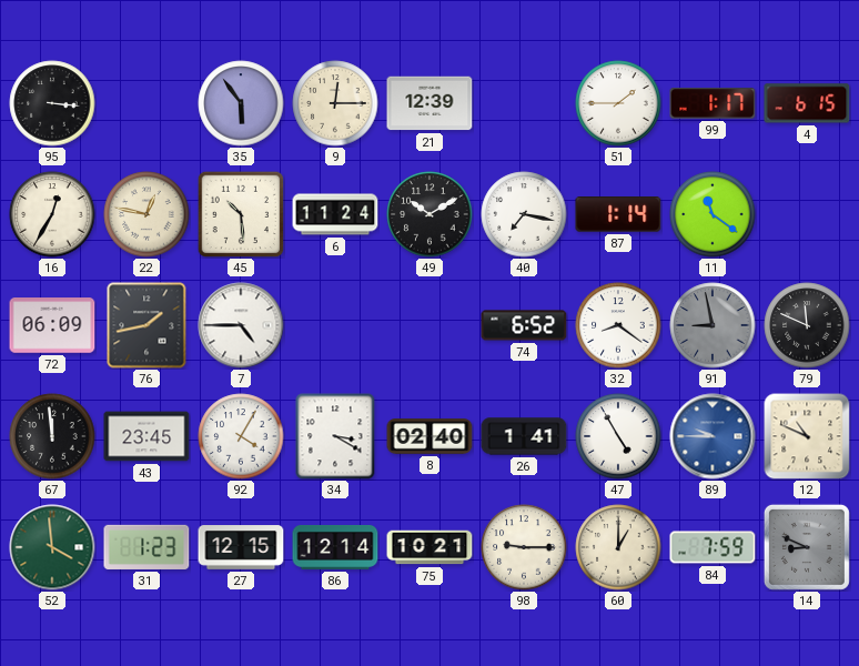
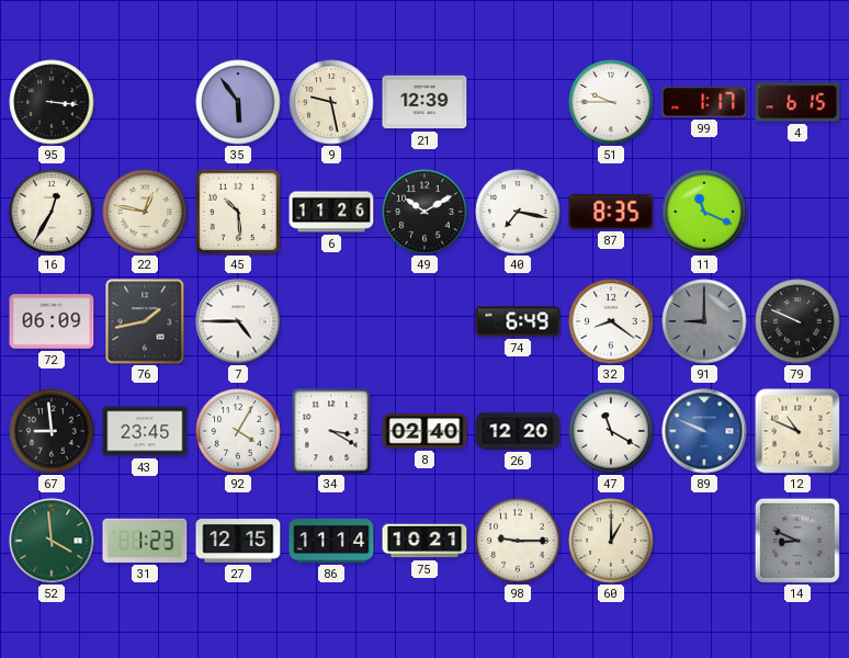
9: 12:15 -> 9:28 (331, 102)
51: 1:45 -> 9:45 (611, 102)
6: 11:24 -> 11:26 (331, 212)
87: 1:14 -> 8:35 (611, 213)
11: 11:21 -> 11:19 (704, 212)
74: 6:52 -> 6:49 (518, 321)
91: 8:58 -> 9:00 (704, 321)
79: 11:49 -> 9:49 (797, 321)
67: 11:59 -> 8:59 (52, 431)
26: 1:41 -> 12:20 (518, 431)
47: 4:55 -> 11:20 (611, 431)
89: 9:45 -> 9:49 (704, 431)
86: 12:14 -> 11:14 (331, 541)
84: 7:59 -> none (713, 547)
